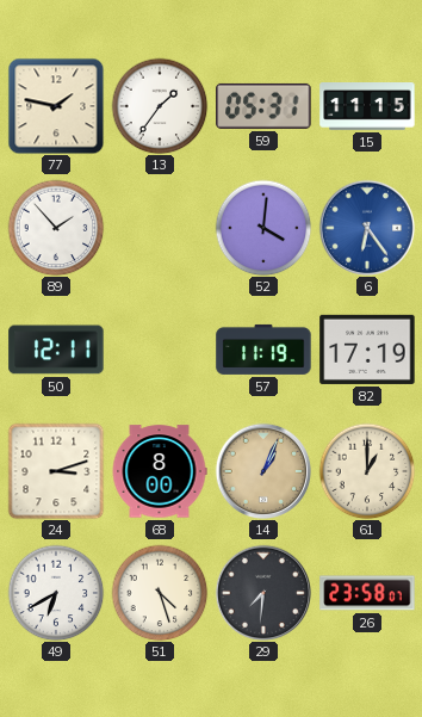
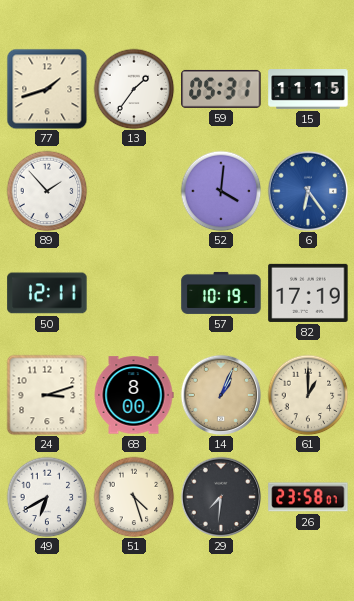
77: 1:47 -> 1:42 (47, 89)
57: 11:19 -> 10:19 (221, 293)
